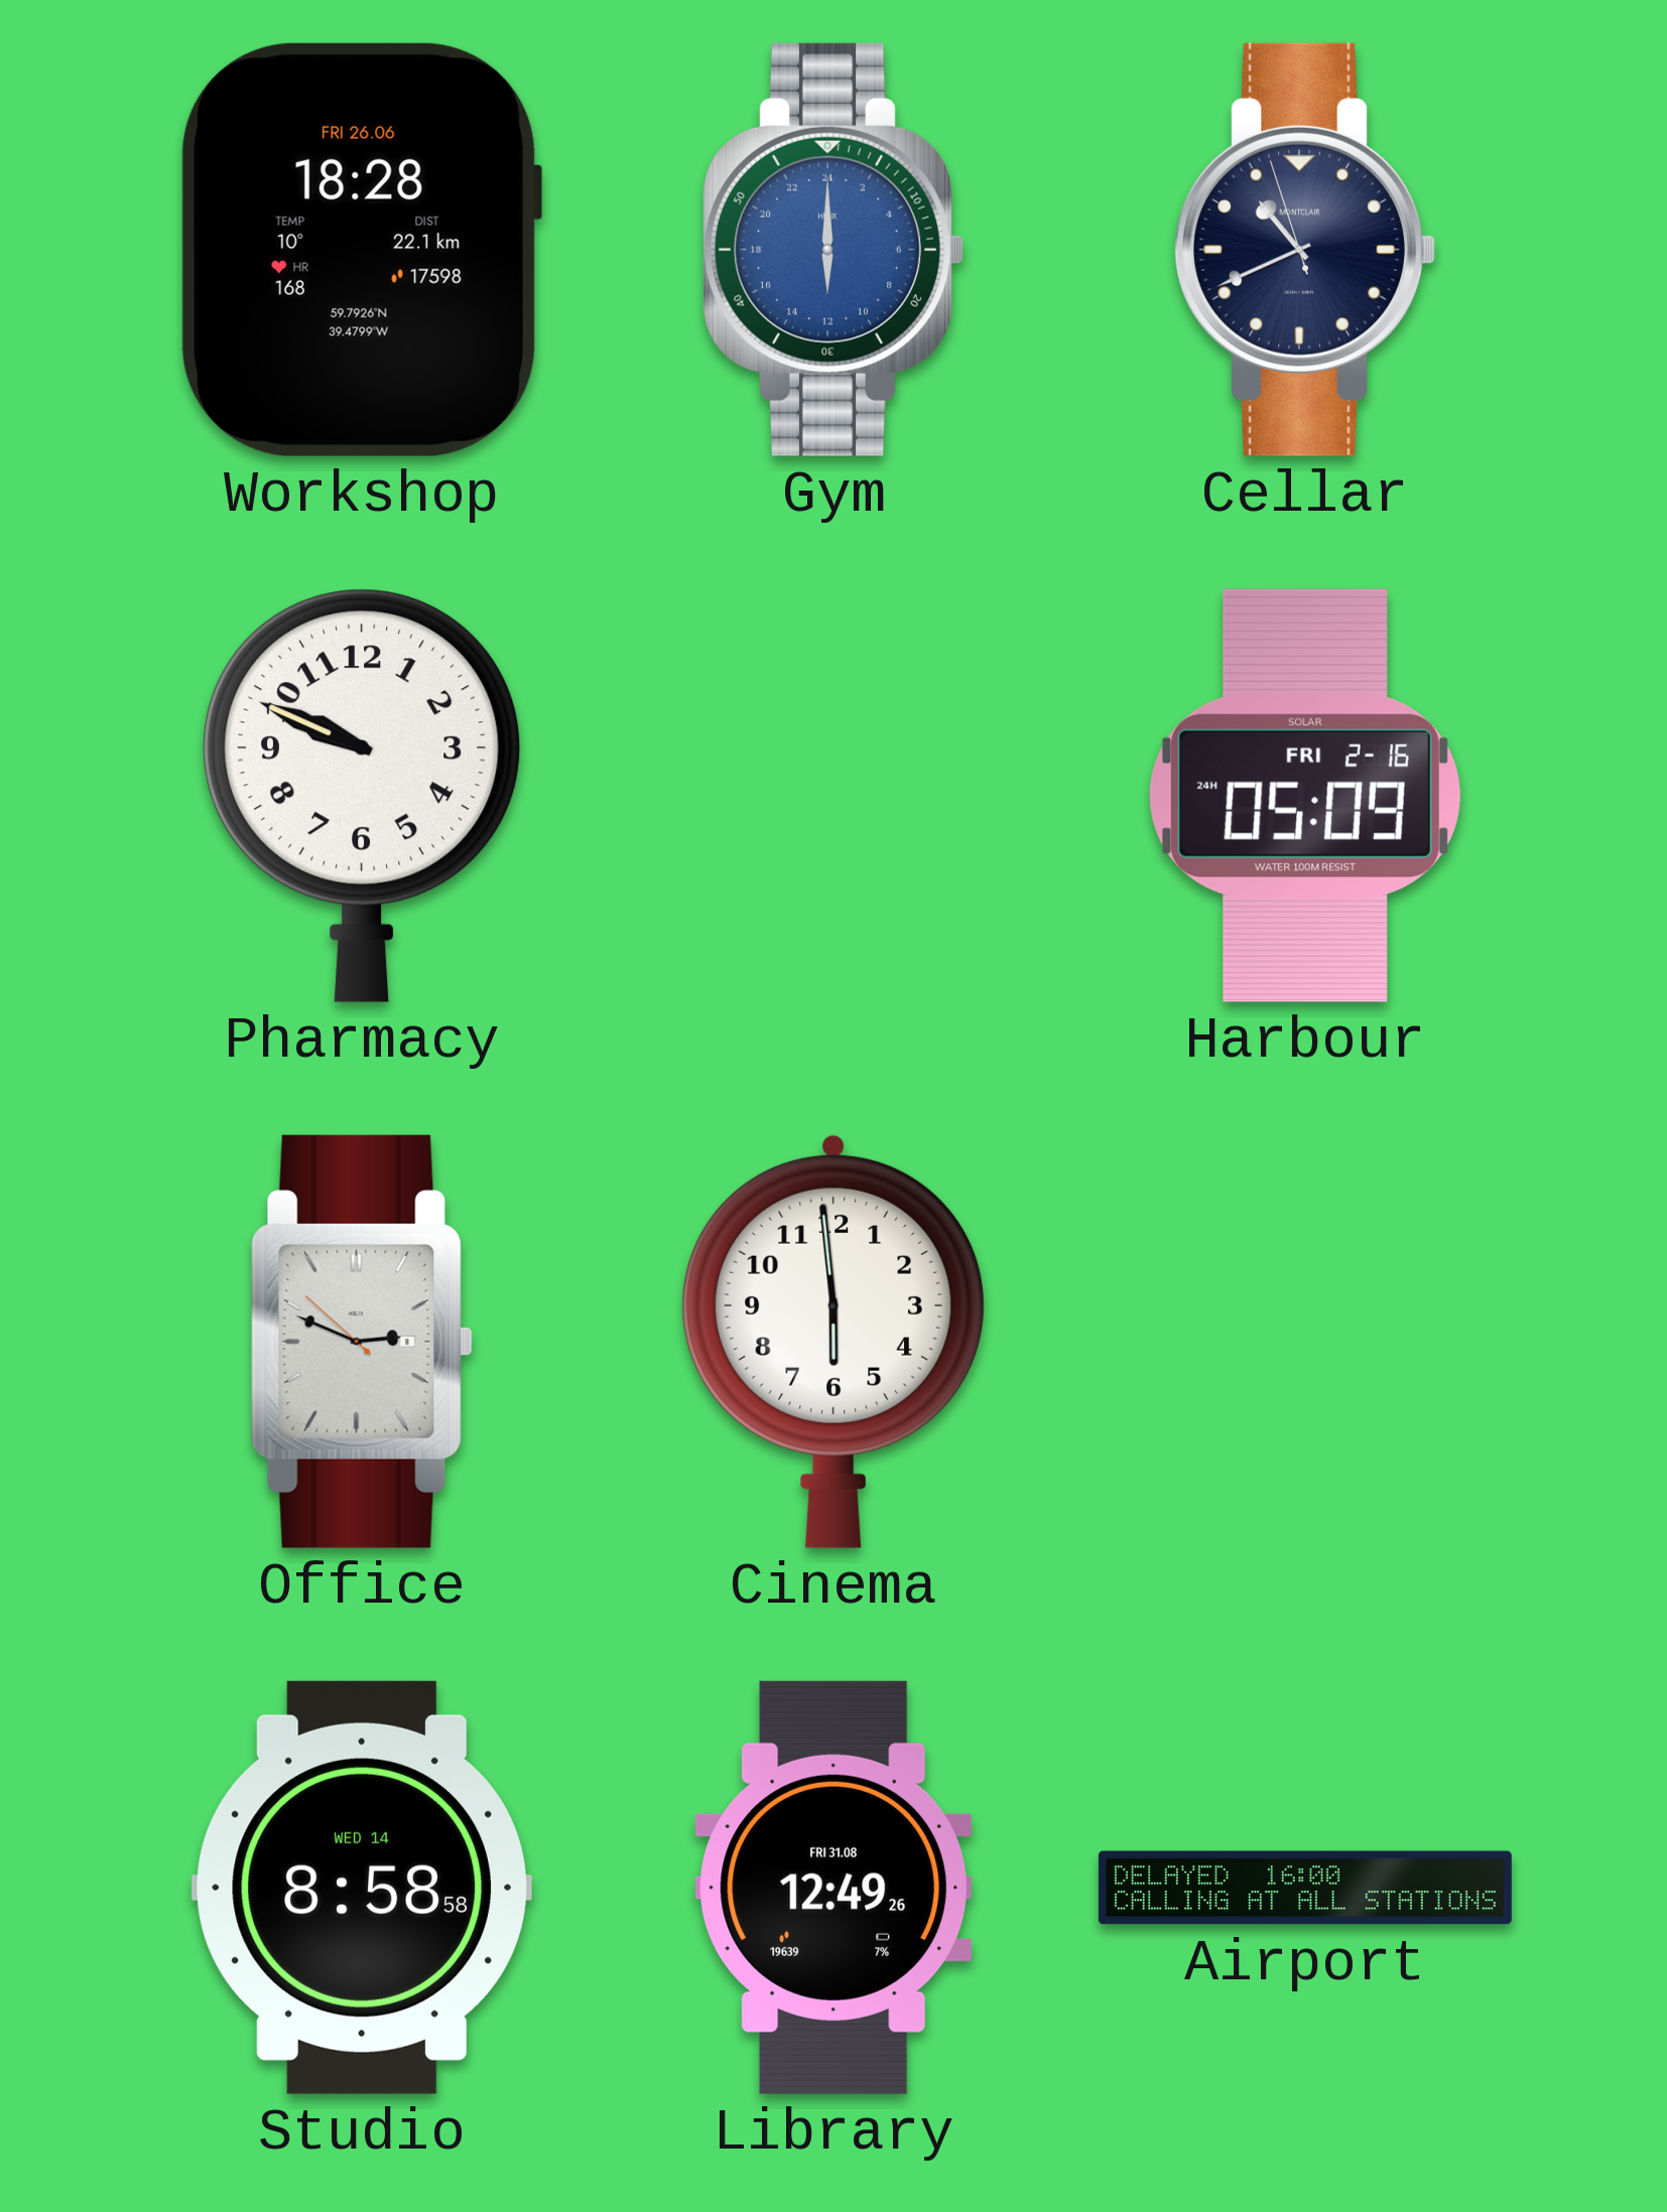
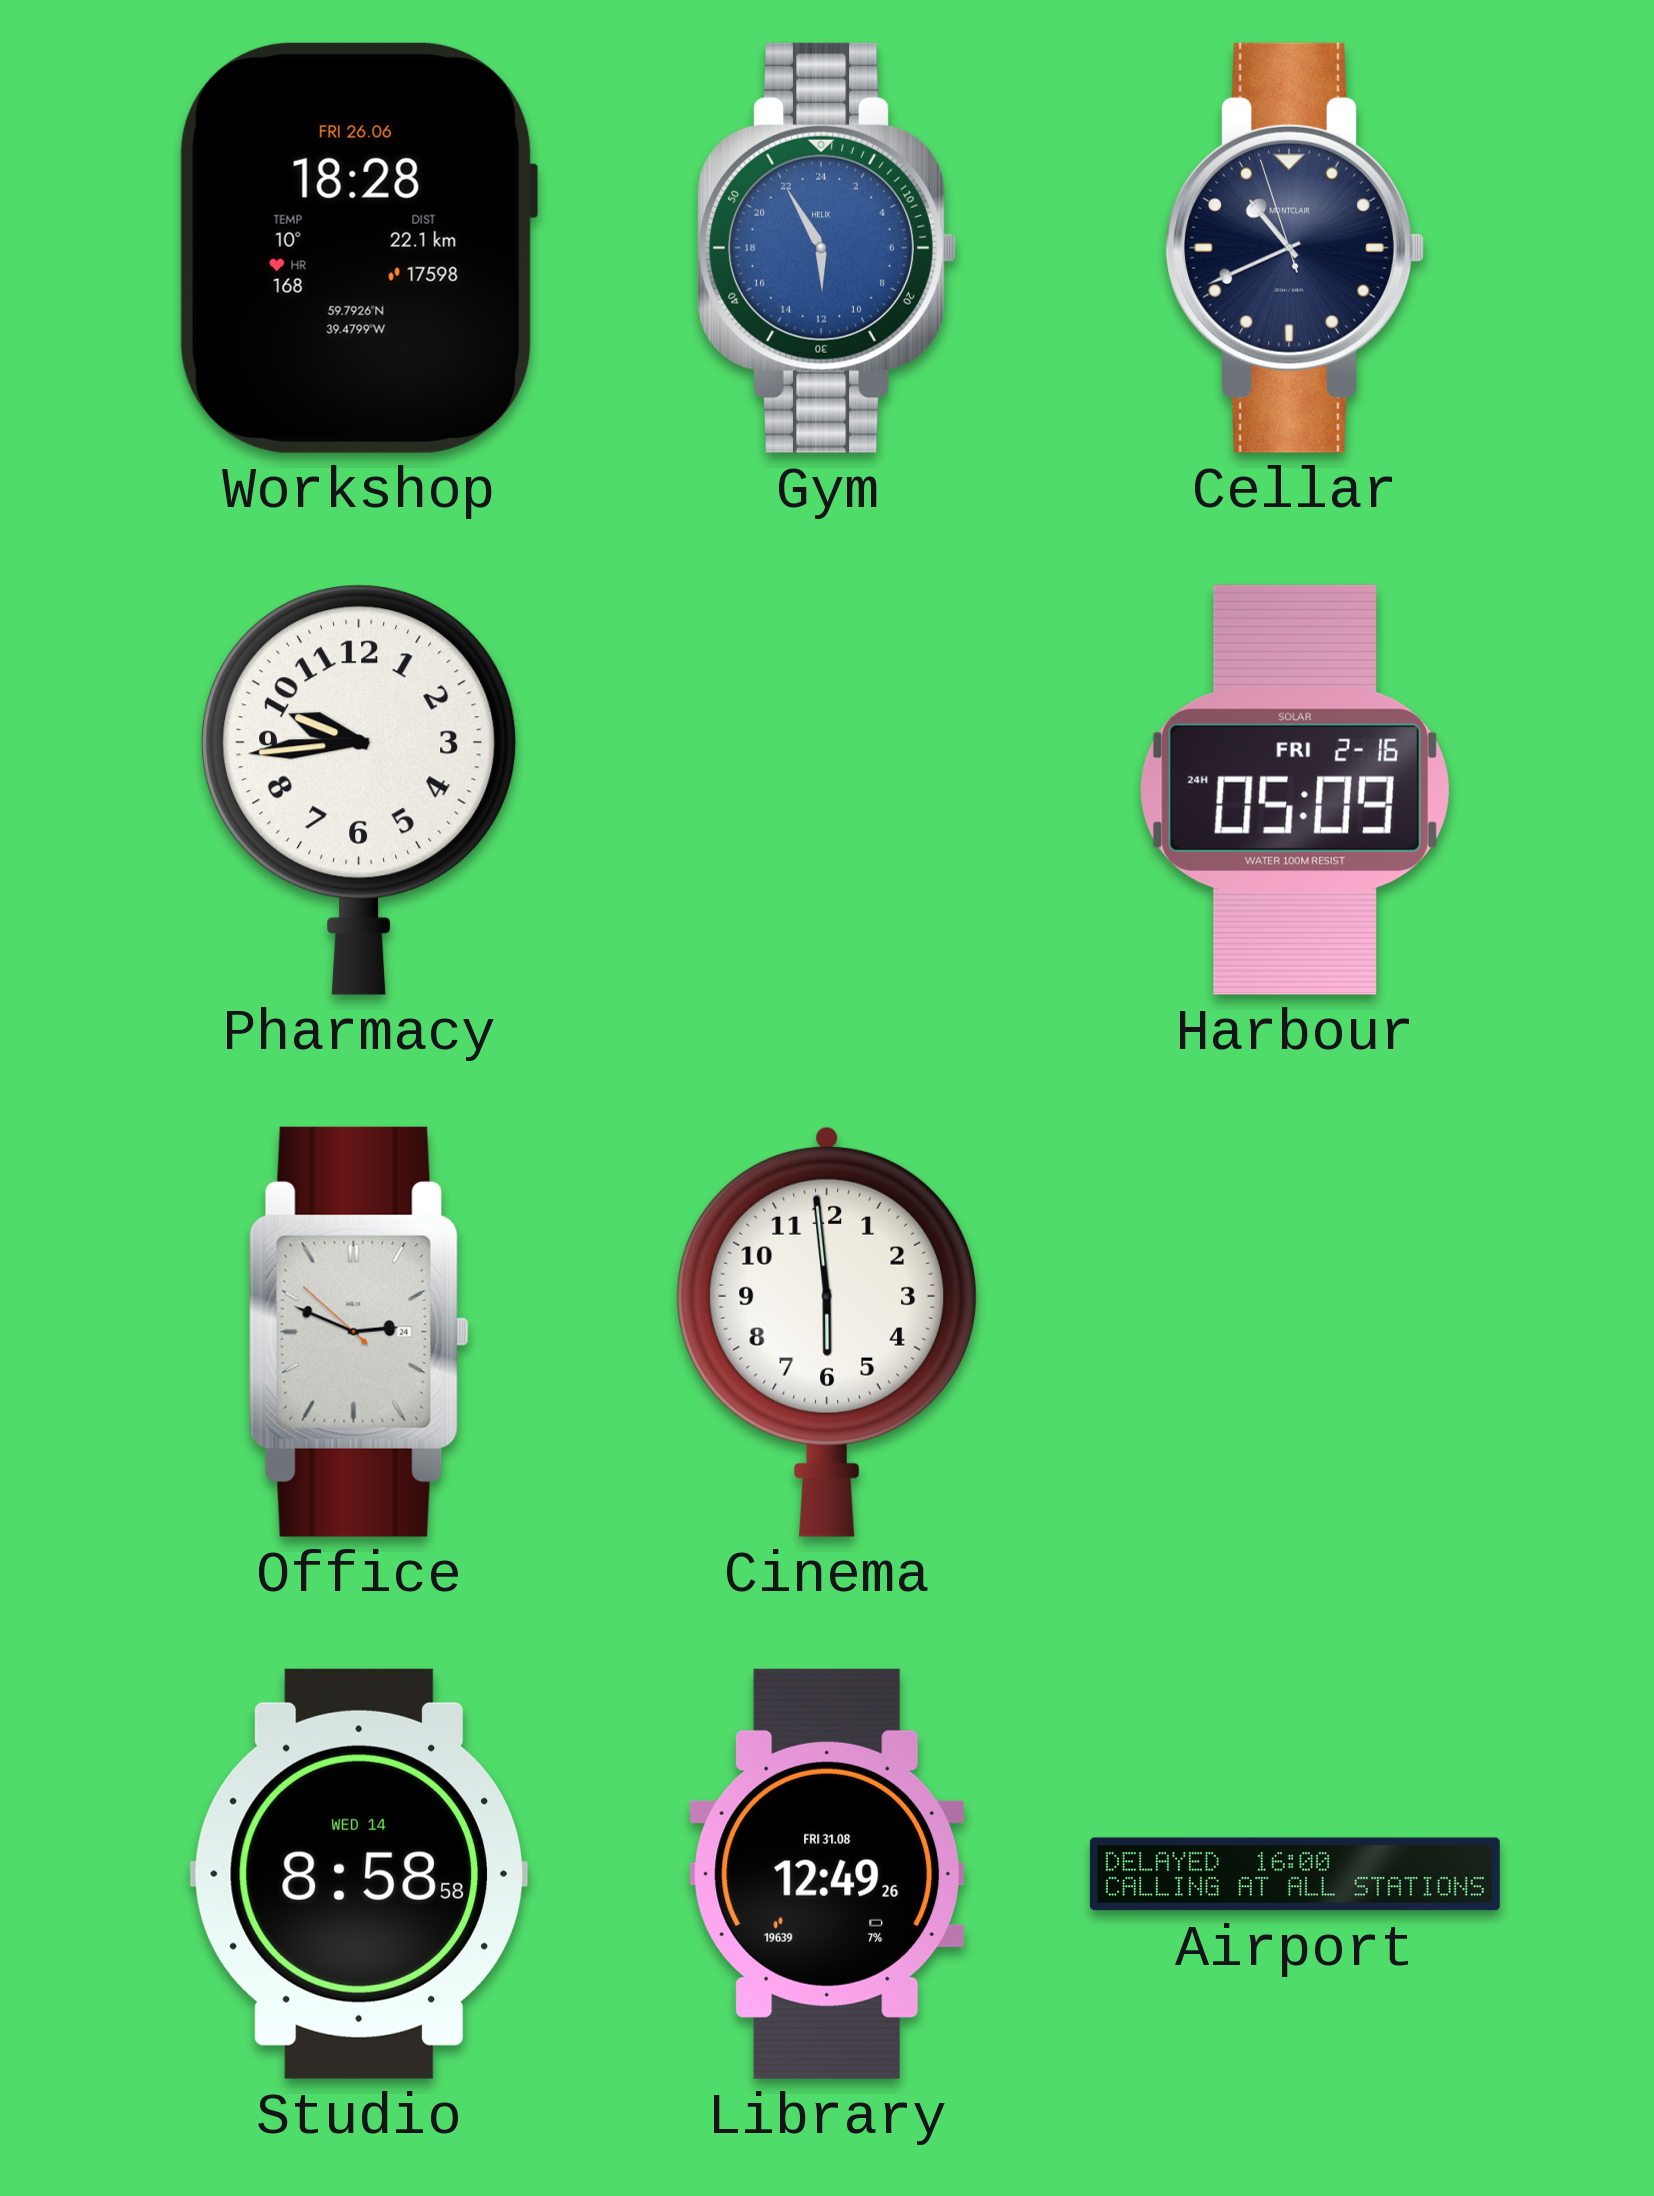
Gym: 12:00 -> 11:55 (827, 248)
Pharmacy: 9:49 -> 9:44 (359, 790)
Office date: 8 -> 24 (359, 1332)
